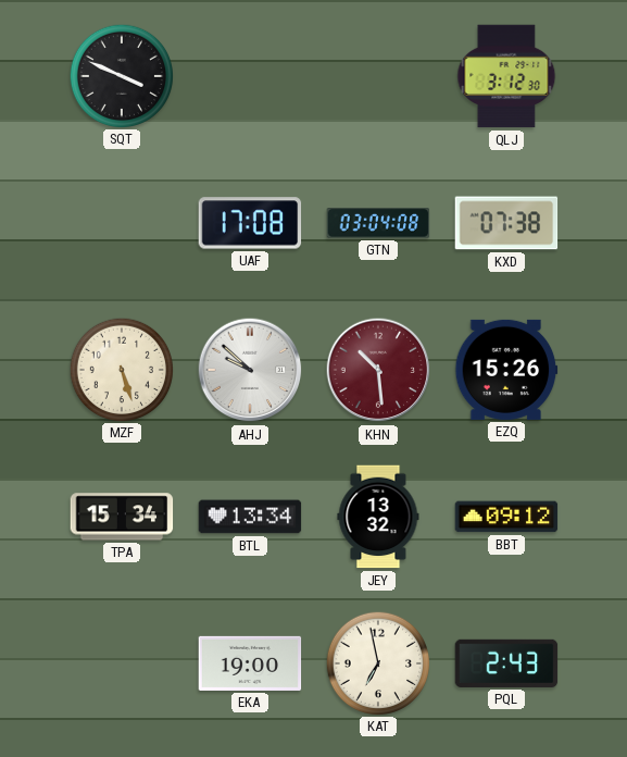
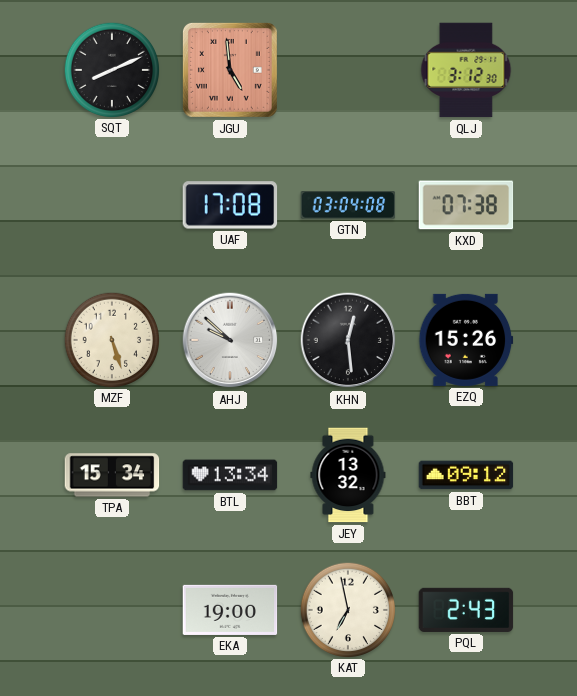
SQT: 3:49 -> 8:11 (112, 69)
JGU: none -> 4:59 (230, 70)
KHN: 10:29 -> 12:29 (348, 340)
KHN dial: burgundy -> black (348, 340)
